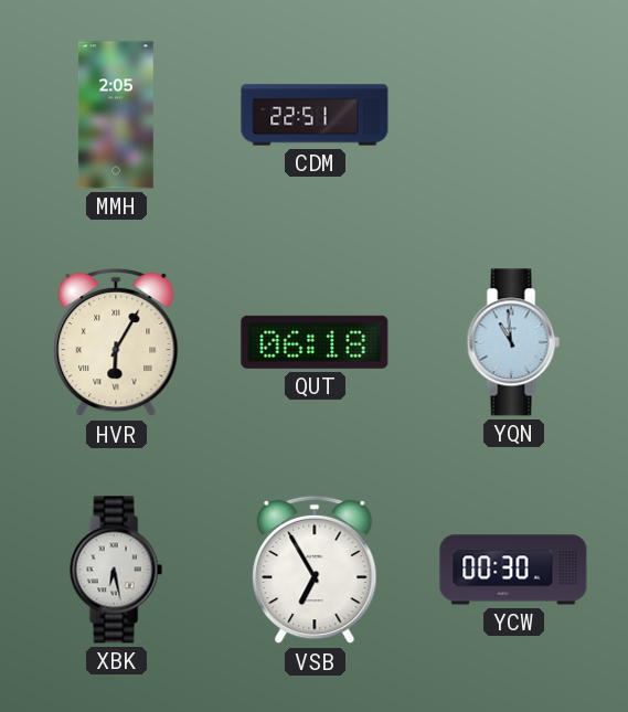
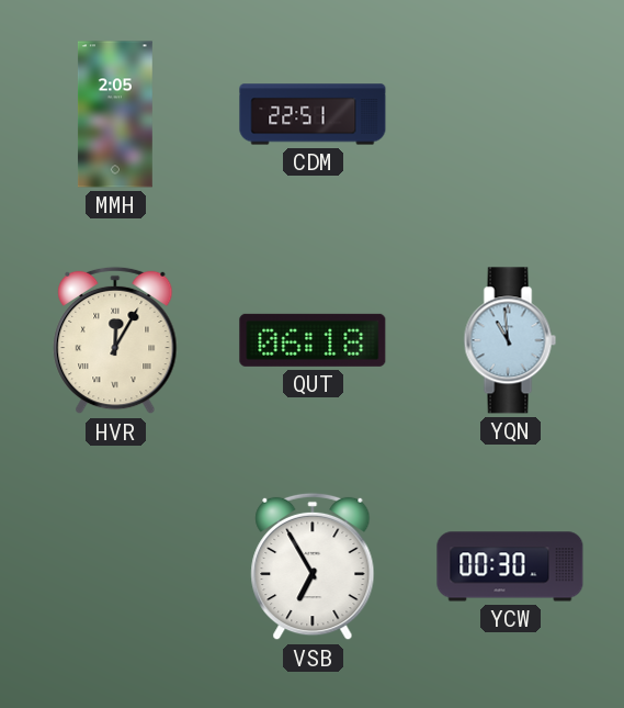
HVR: 6:05 -> 12:05 (115, 340)
XBK: 6:28 -> none (116, 570)
